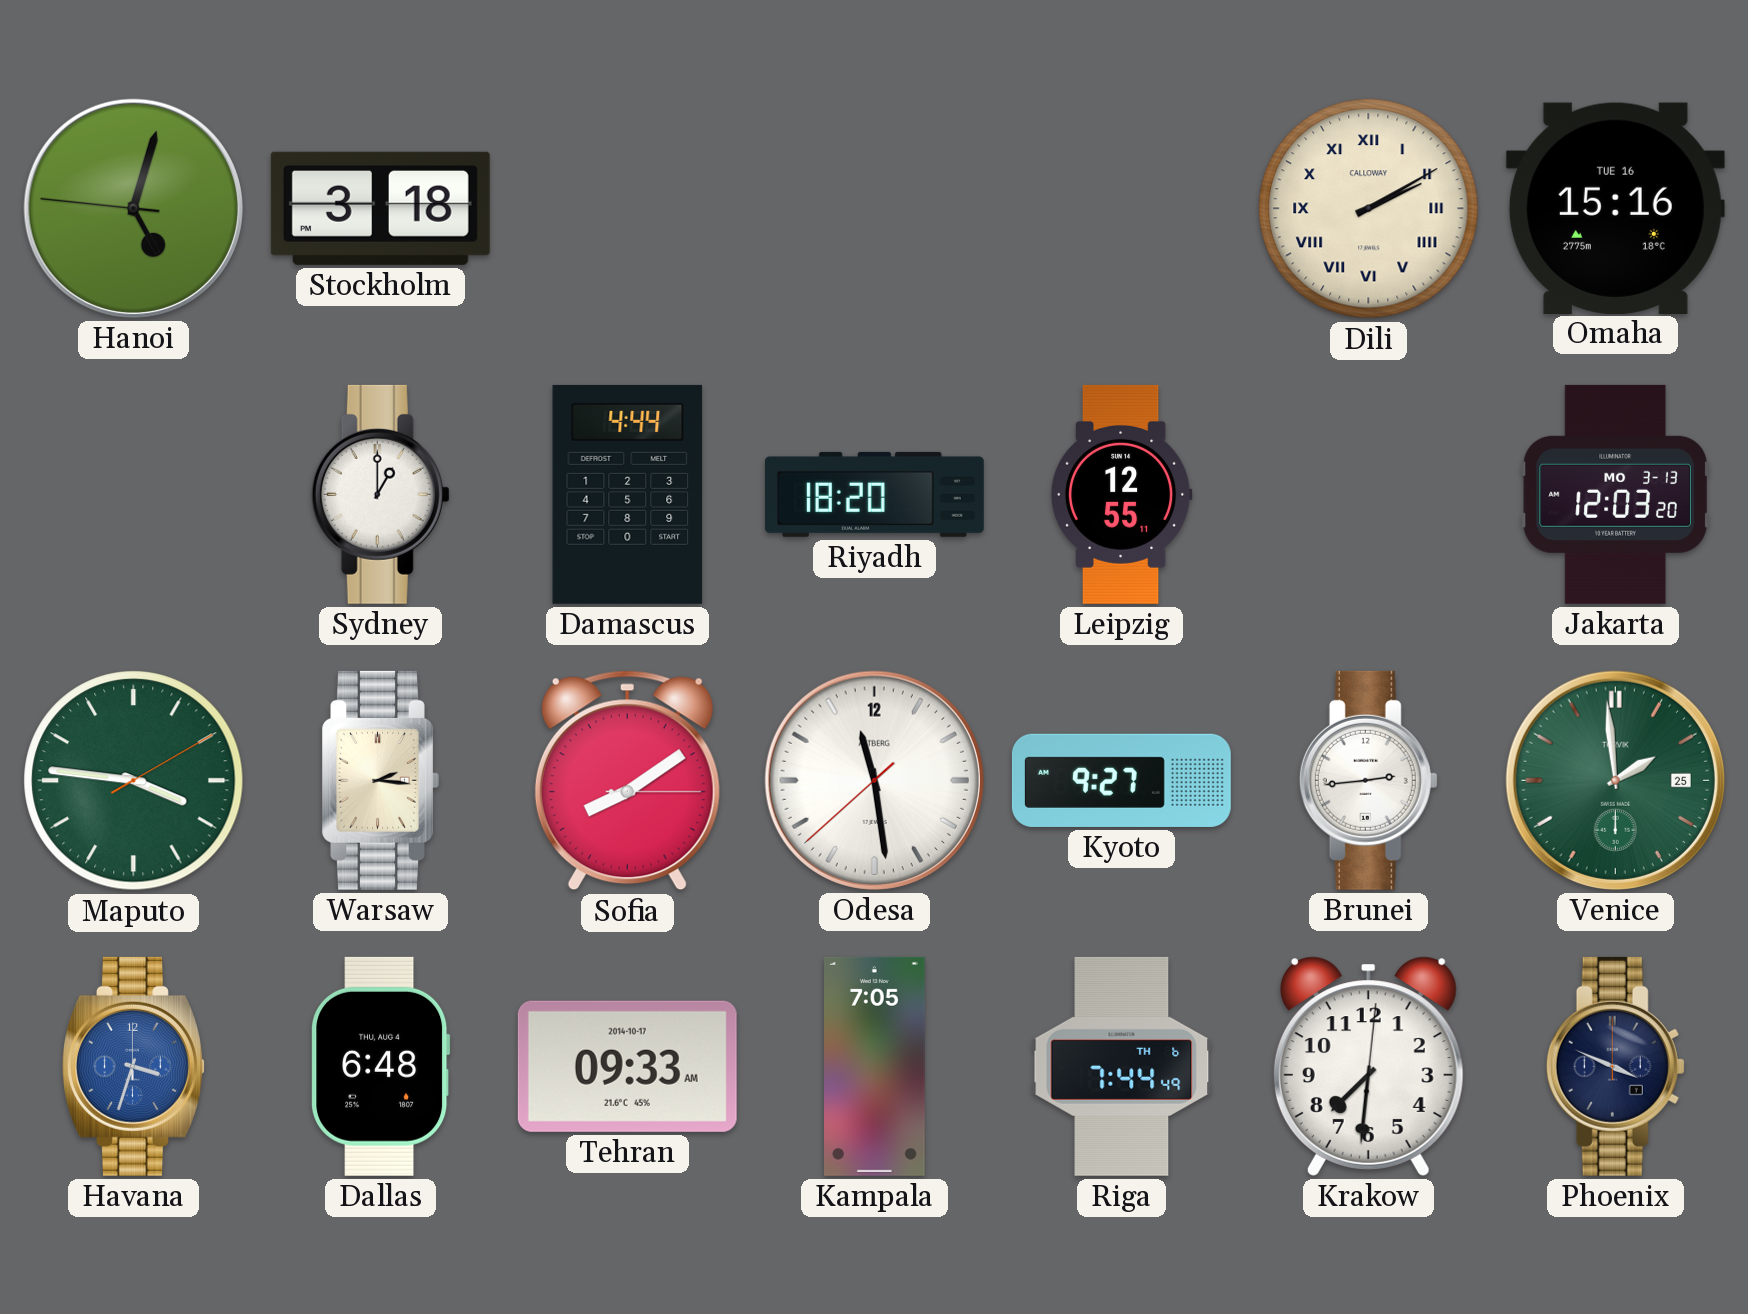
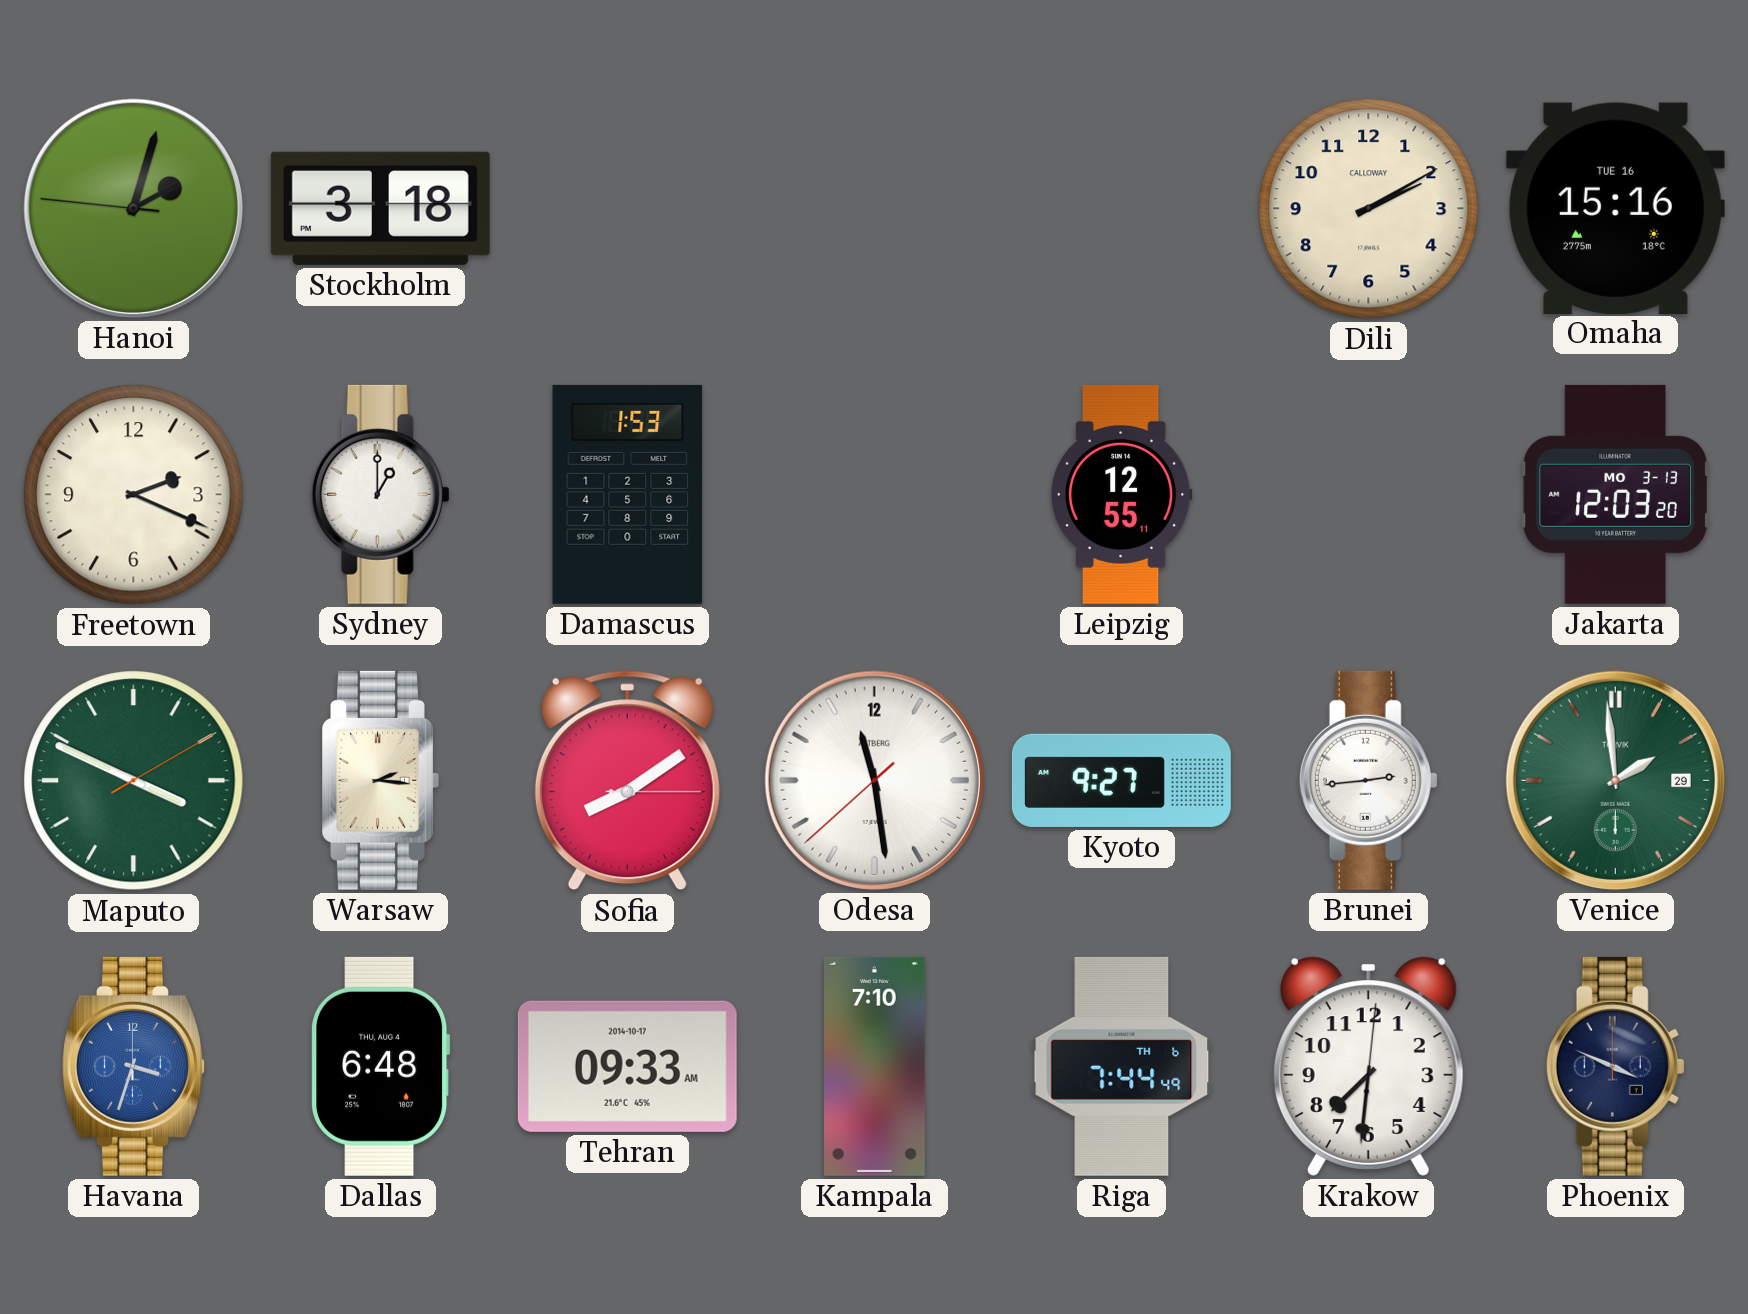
Hanoi: 5:02 -> 2:02 (133, 208)
Dili numerals: Roman -> Arabic (1369, 209)
Freetown: none -> 2:19 (134, 495)
Damascus: 4:44 -> 1:53 (628, 494)
Riyadh: 18:20 -> none (874, 494)
Maputo: 3:46 -> 3:49 (134, 781)
Venice date: 25 -> 29 (1615, 780)
Kampala: 7:05 -> 7:10 (875, 1066)
